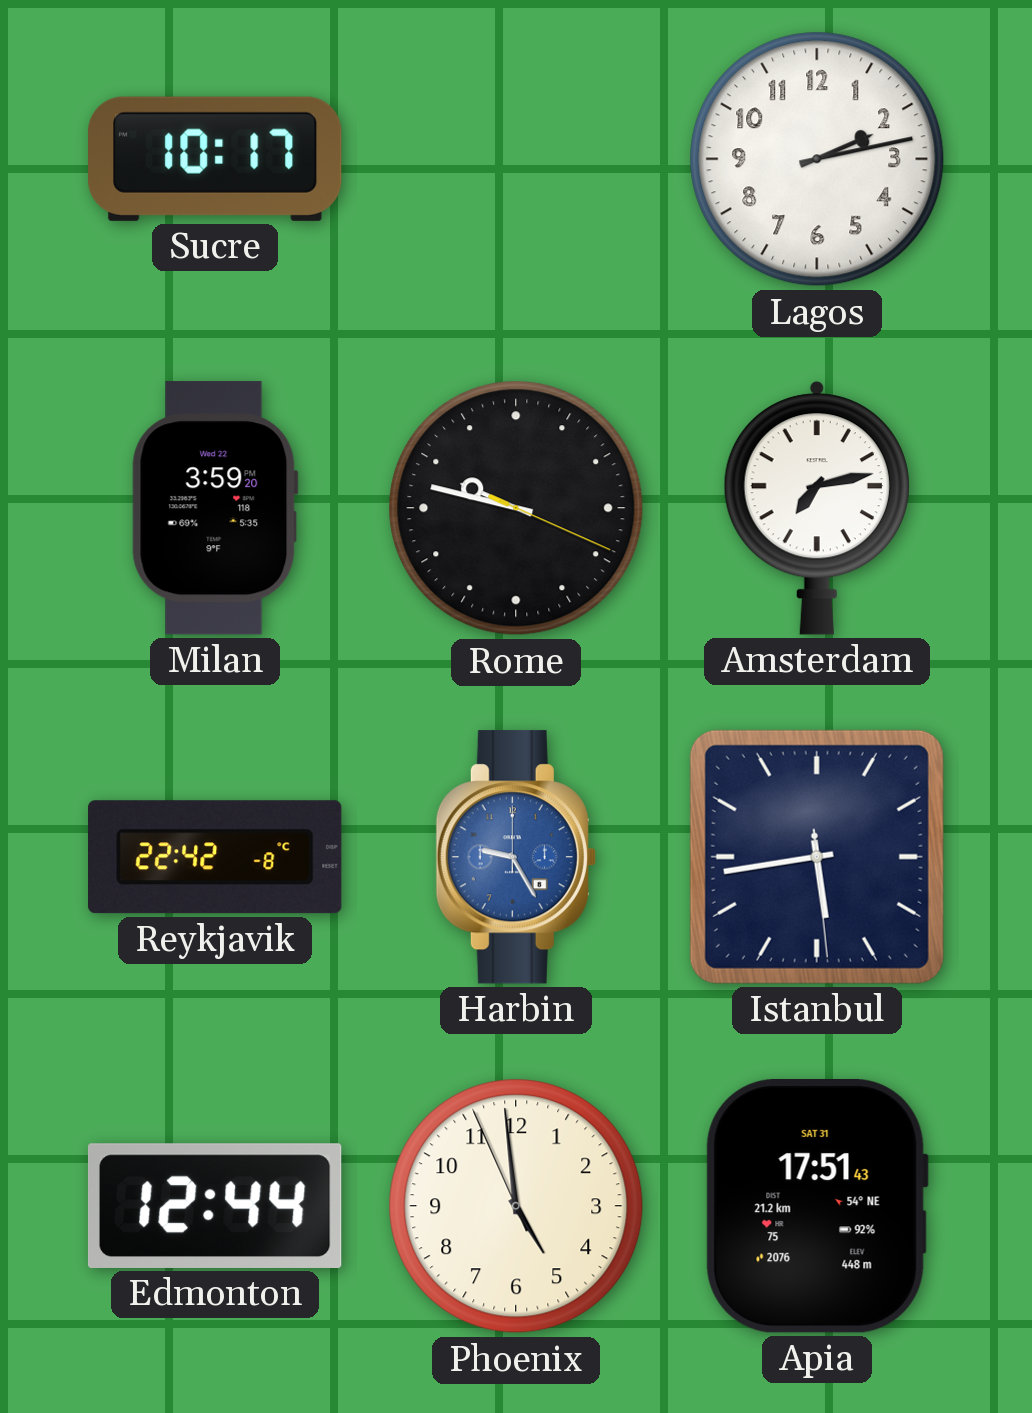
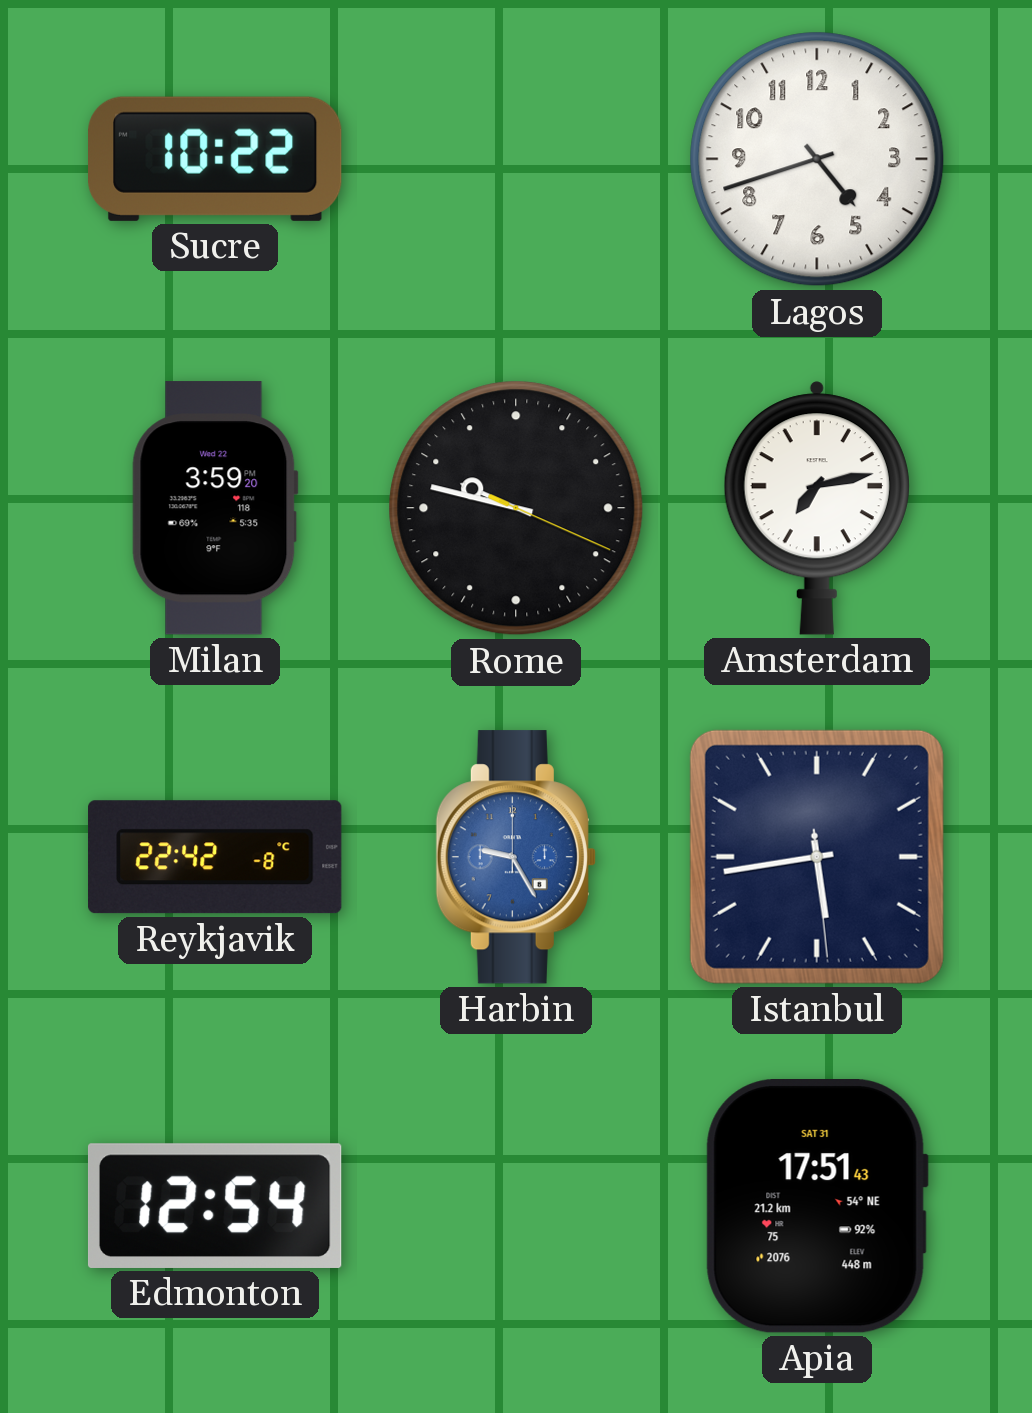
Sucre: 10:17 -> 10:22 (215, 159)
Lagos: 2:13 -> 4:42 (817, 159)
Edmonton: 12:44 -> 12:54 (215, 1206)
Phoenix: 4:58 -> none (516, 1206)
